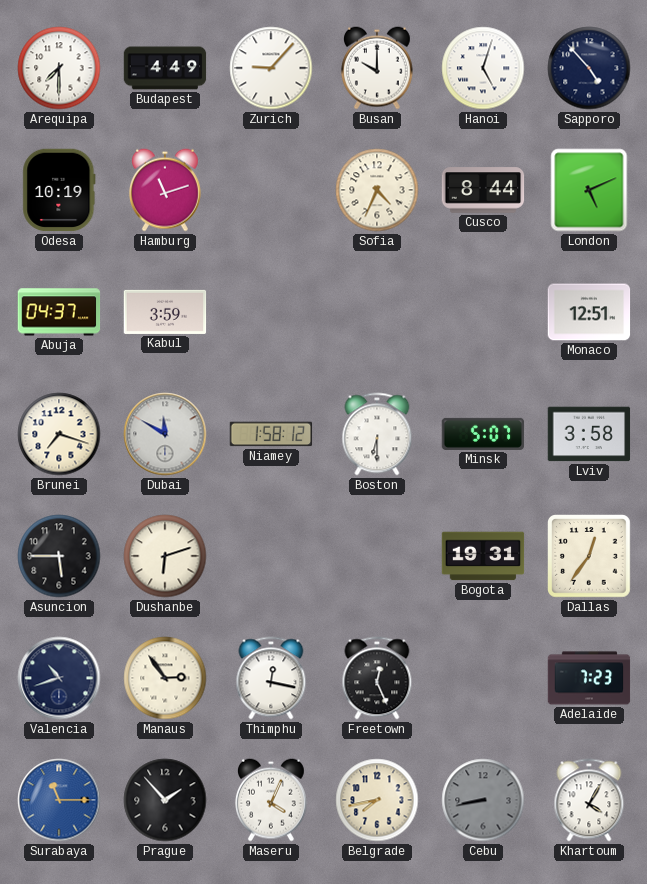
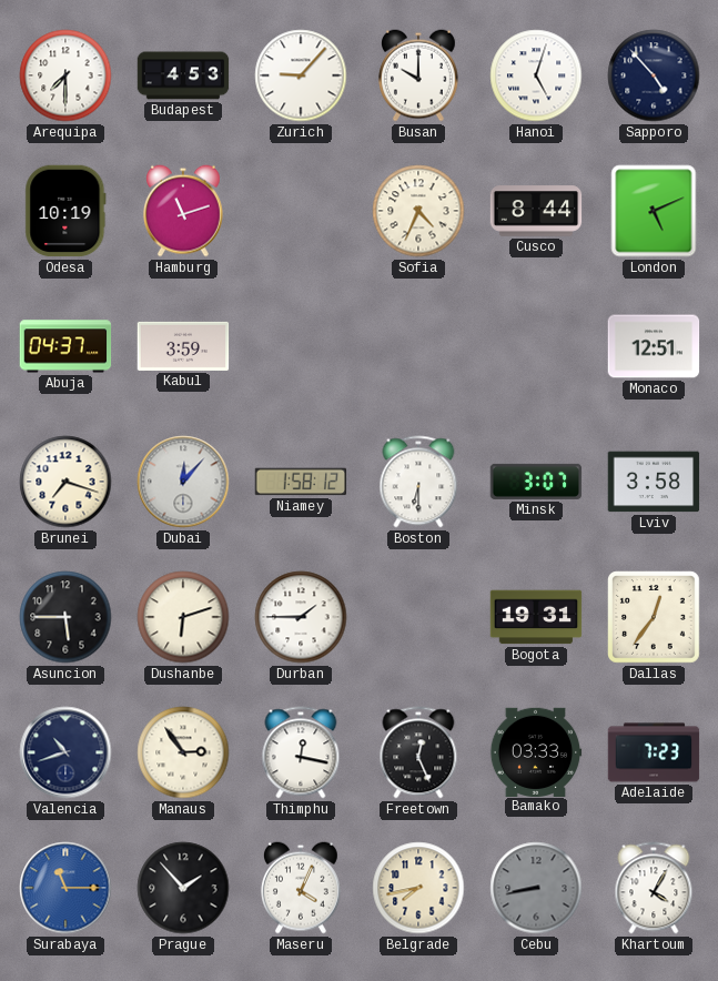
Budapest: 4:49 -> 4:53 (183, 75)
Dubai: 11:50 -> 12:07 (183, 482)
Minsk: 5:07 -> 3:07 (536, 482)
Durban: none -> 1:45 (301, 617)
Bamako: none -> 03:33 (536, 751)
